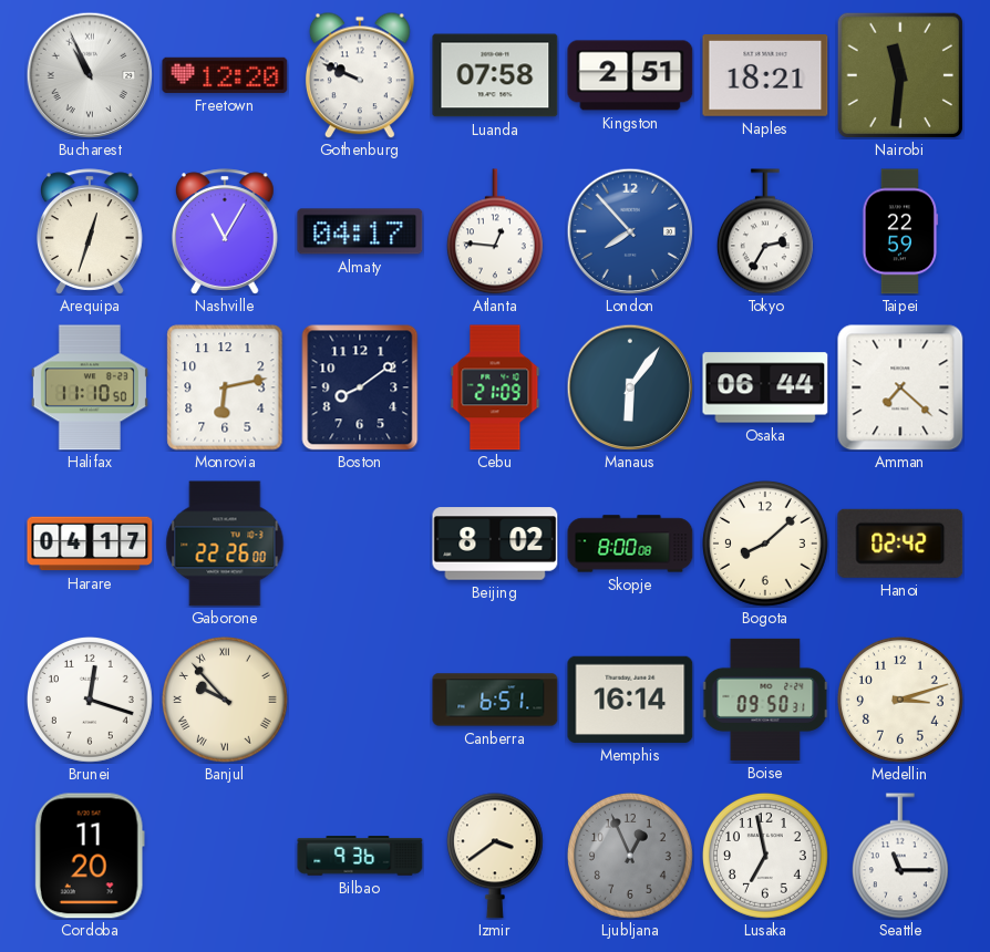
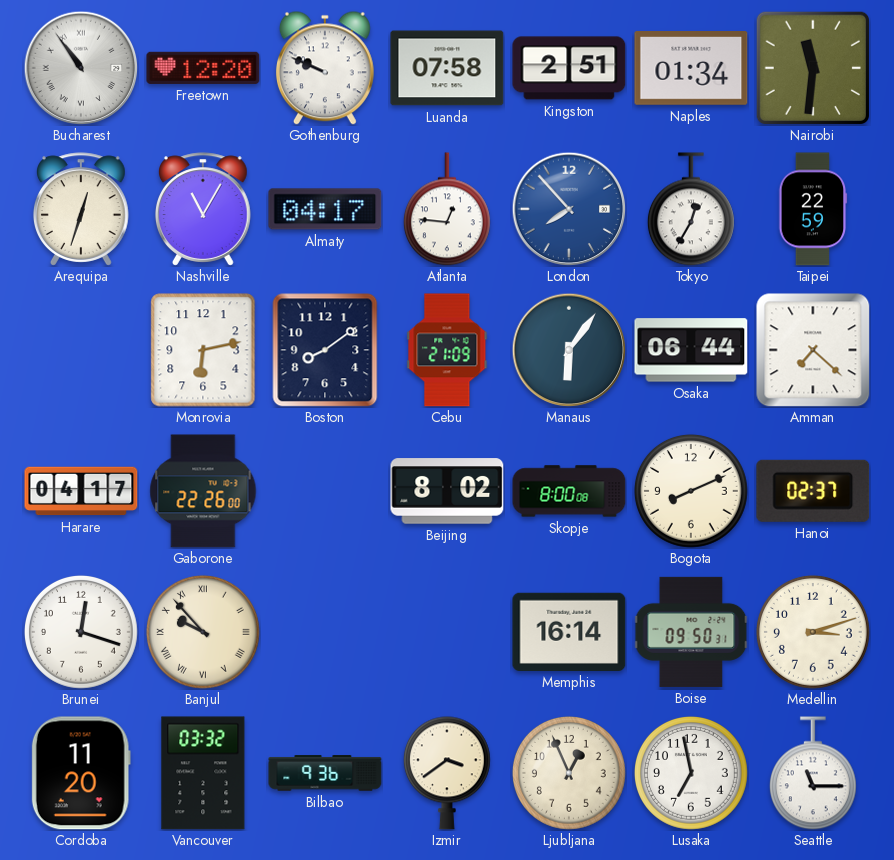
Bucharest: 10:56 -> 10:54 (81, 68)
Naples: 18:21 -> 01:34 (691, 69)
Tokyo: 2:35 -> 12:35 (691, 209)
Halifax: 11:10 -> none (90, 387)
Bogota: 8:08 -> 8:11 (691, 491)
Hanoi: 02:42 -> 02:37 (813, 491)
Canberra: 6:51 -> none (495, 700)
Vancouver: none -> 03:32 (203, 773)
Ljubljana dial: grey -> cream (569, 773)
